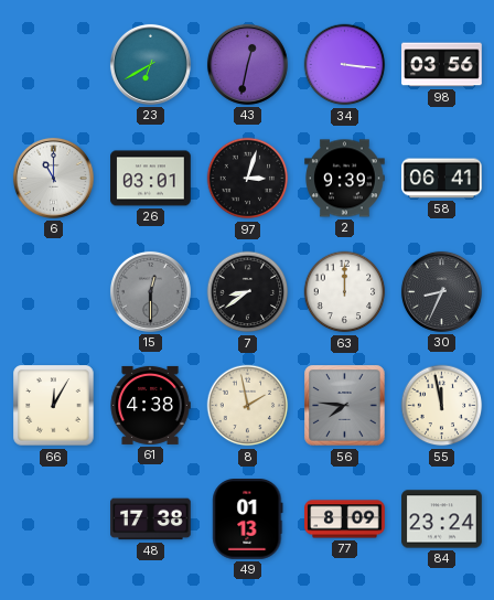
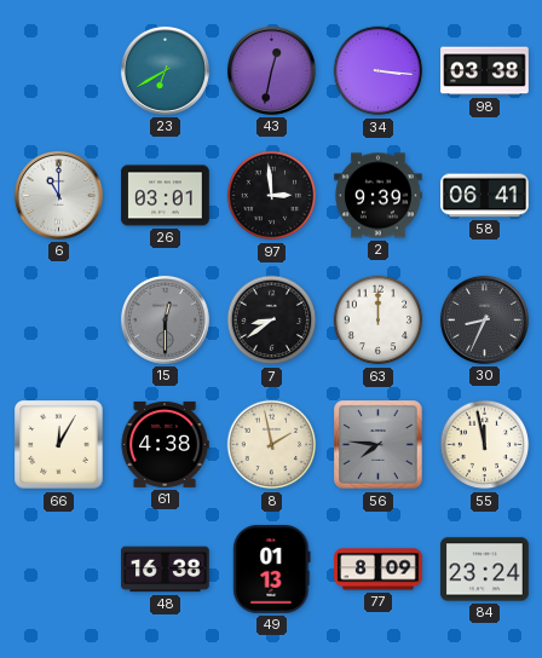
98: 03:56 -> 03:38 (485, 71)
97: 3:03 -> 2:59 (272, 196)
48: 17:38 -> 16:38 (166, 570)
